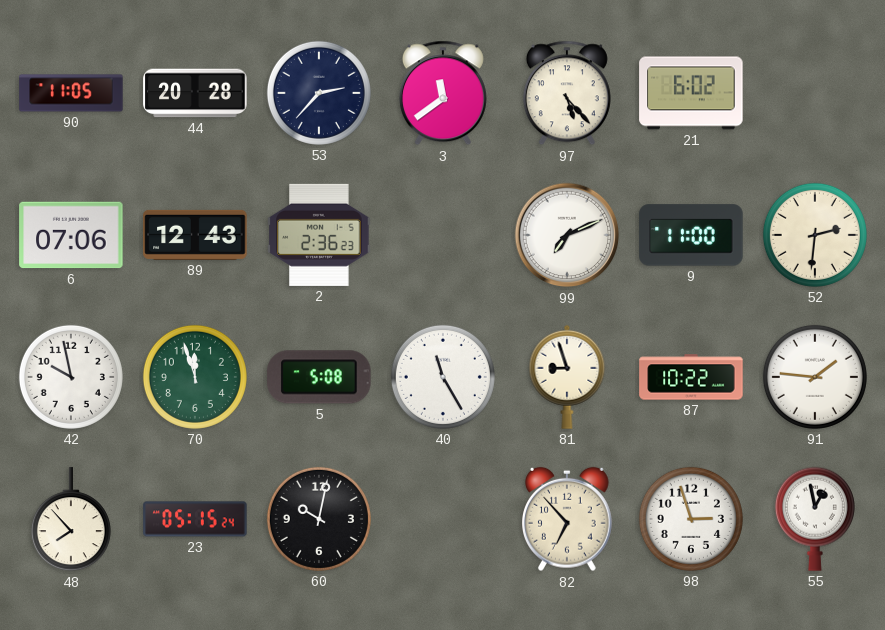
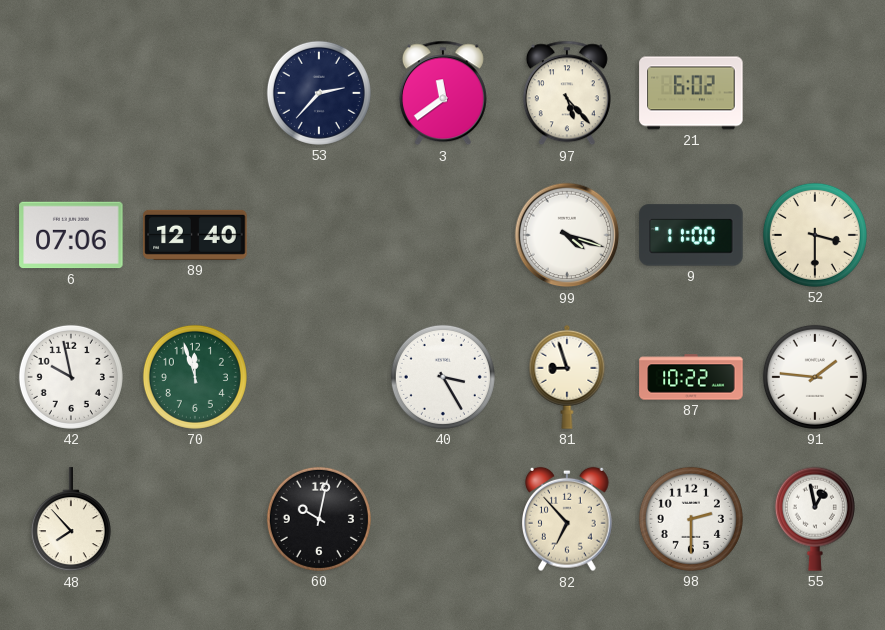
90: 11:05 -> none (71, 93)
44: 20:28 -> none (195, 93)
89: 12:43 -> 12:40 (195, 235)
2: 2:36 -> none (319, 235)
99: 7:11 -> 4:18 (567, 235)
52: 2:31 -> 3:30 (815, 235)
5: 5:08 -> none (319, 377)
40: 11:25 -> 3:25 (443, 377)
23: 05:15 -> none (195, 519)
98: 2:57 -> 2:30 (691, 519)
